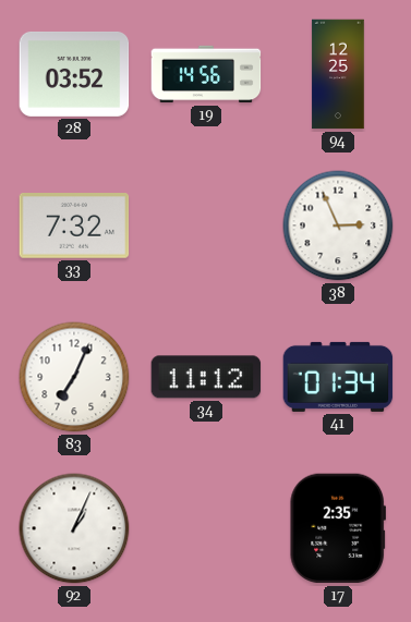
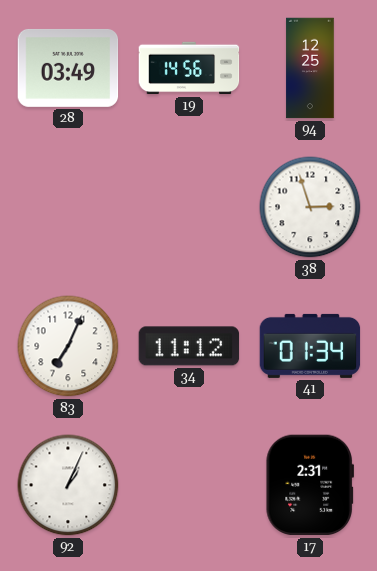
28: 03:52 -> 03:49 (68, 68)
33: 7:32 -> none (74, 227)
38: 2:56 -> 2:57 (310, 207)
17: 2:35 -> 2:31 (309, 485)
